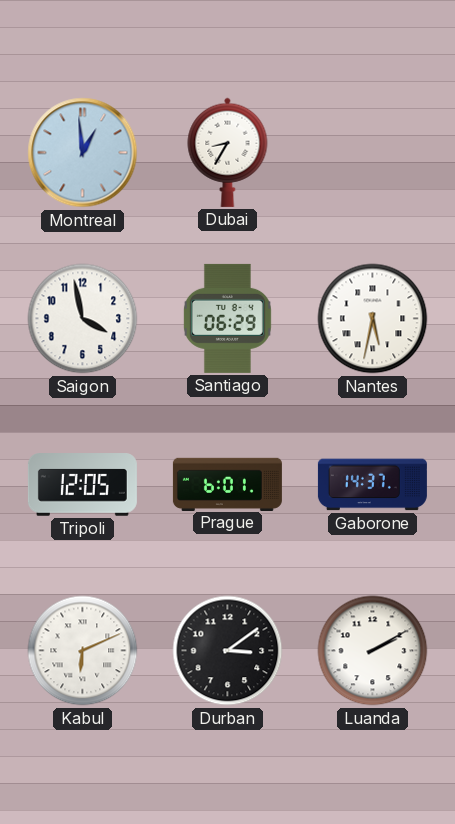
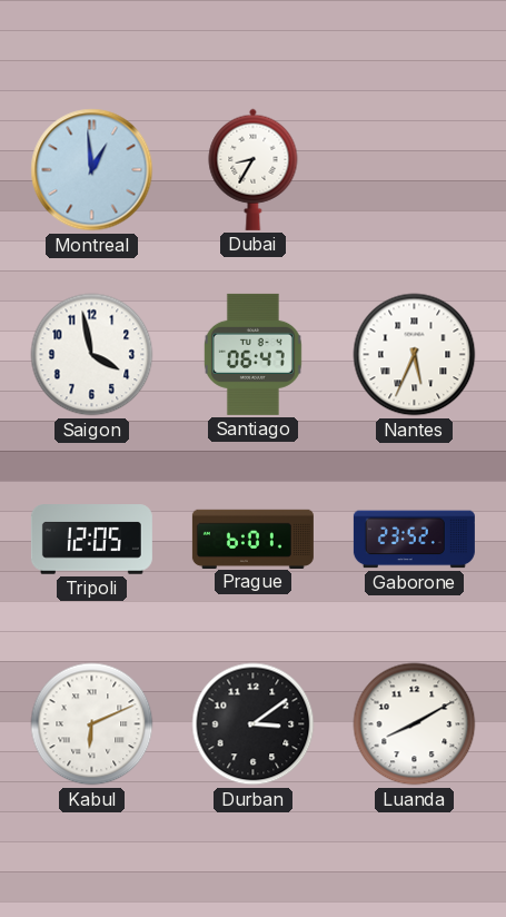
Santiago: 06:29 -> 06:47 (252, 354)
Nantes: 5:32 -> 5:34 (415, 355)
Gaborone: 14:37 -> 23:52 (414, 540)
Luanda: 2:10 -> 8:10 (415, 724)
